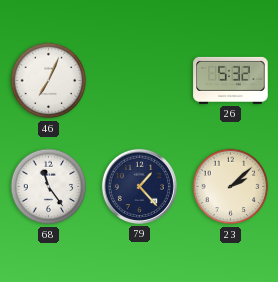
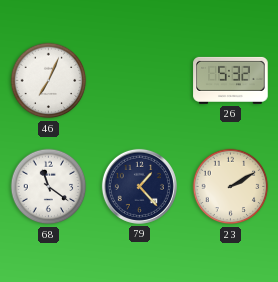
68: 11:24 -> 11:21 (49, 187)
23: 2:08 -> 2:10 (231, 187)
